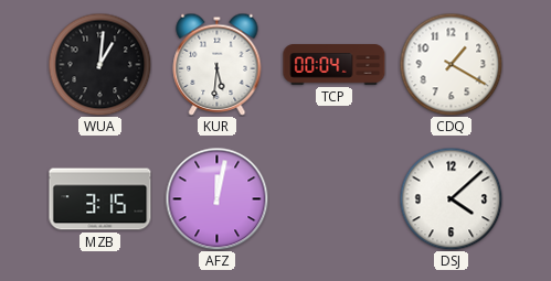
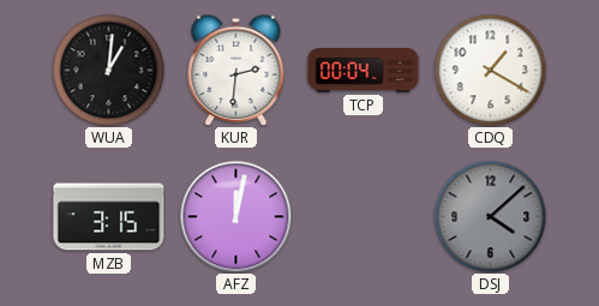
KUR: 5:31 -> 2:31 (236, 70)
DSJ dial: white -> grey (490, 216)
